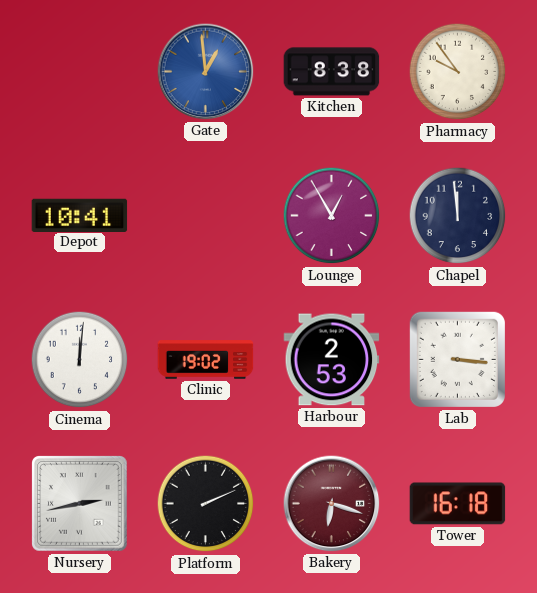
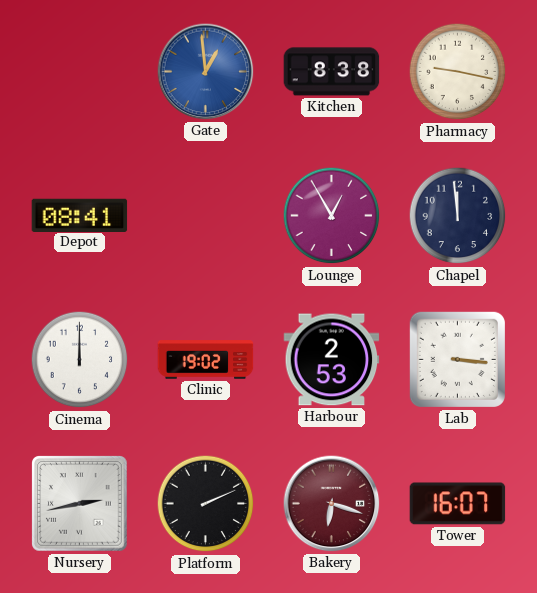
Pharmacy: 9:54 -> 9:17 (458, 72)
Depot: 10:41 -> 08:41 (80, 215)
Cinema: 12:01 -> 12:00 (80, 360)
Tower: 16:18 -> 16:07 (458, 504)
